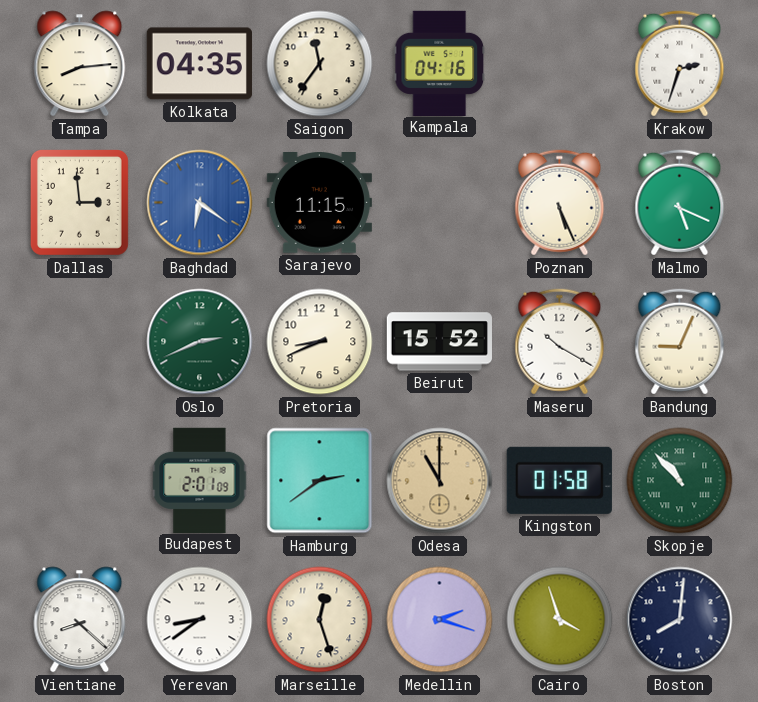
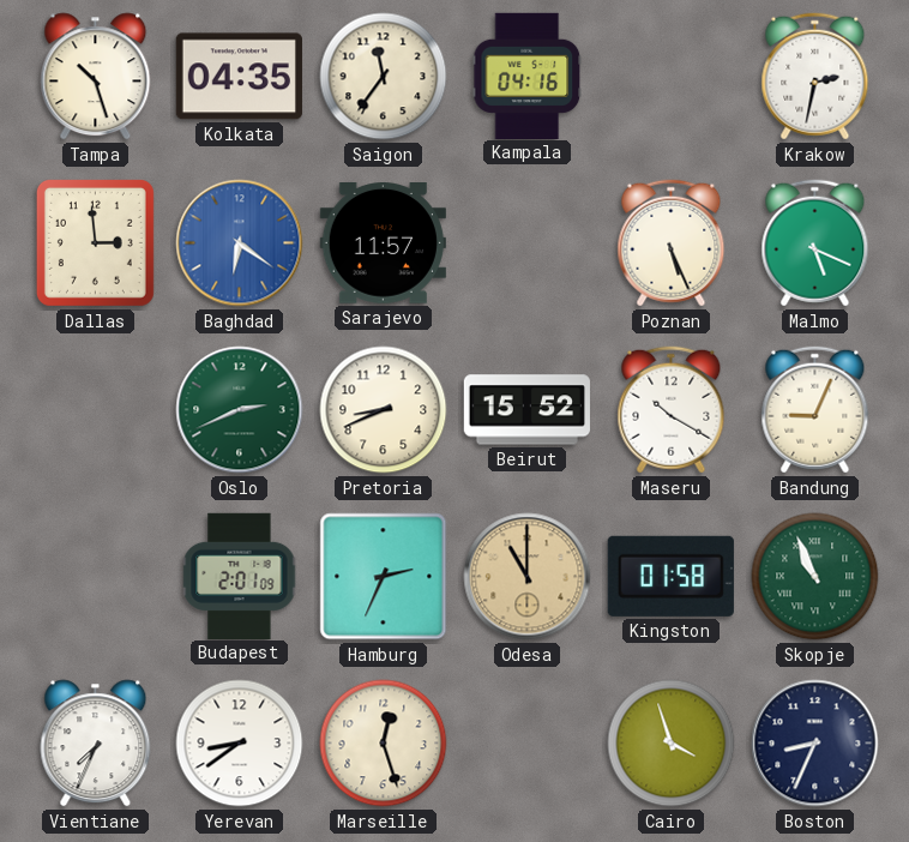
Tampa: 8:14 -> 10:27 (96, 77)
Krakow: 2:33 -> 2:32 (815, 77)
Sarajevo: 11:15 -> 11:57 (383, 243)
Hamburg: 2:39 -> 2:34 (384, 577)
Skopje: 10:53 -> 10:56 (815, 577)
Vientiane: 8:22 -> 7:34 (96, 744)
Medellin: 2:18 -> none (440, 620)
Boston: 8:01 -> 8:34 (815, 744)
